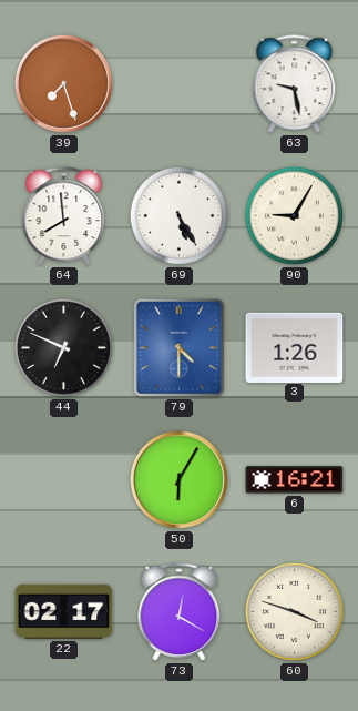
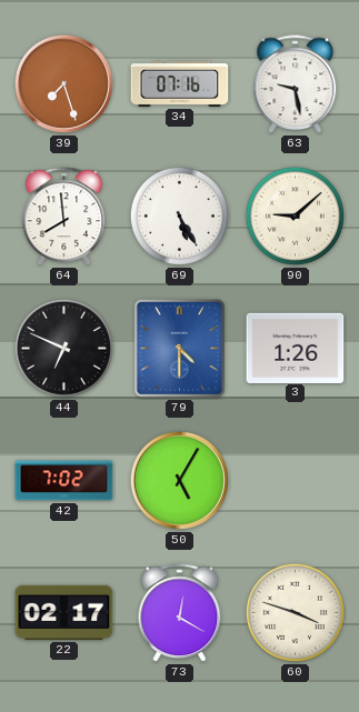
34: none -> 07:16 (180, 83)
90: 9:05 -> 9:08 (295, 215)
42: none -> 7:02 (64, 481)
50: 6:05 -> 5:05 (179, 480)
6: 16:21 -> none (295, 480)
